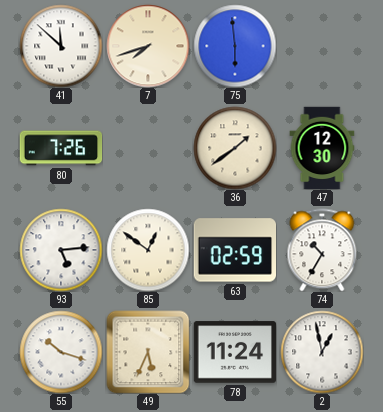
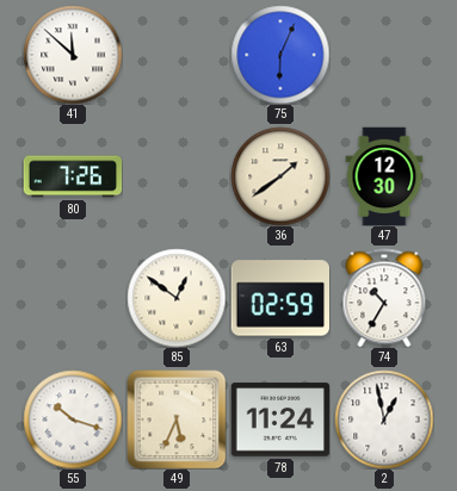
7: 7:42 -> none (148, 46)
75: 5:59 -> 6:04 (280, 55)
93: 5:14 -> none (61, 250)
